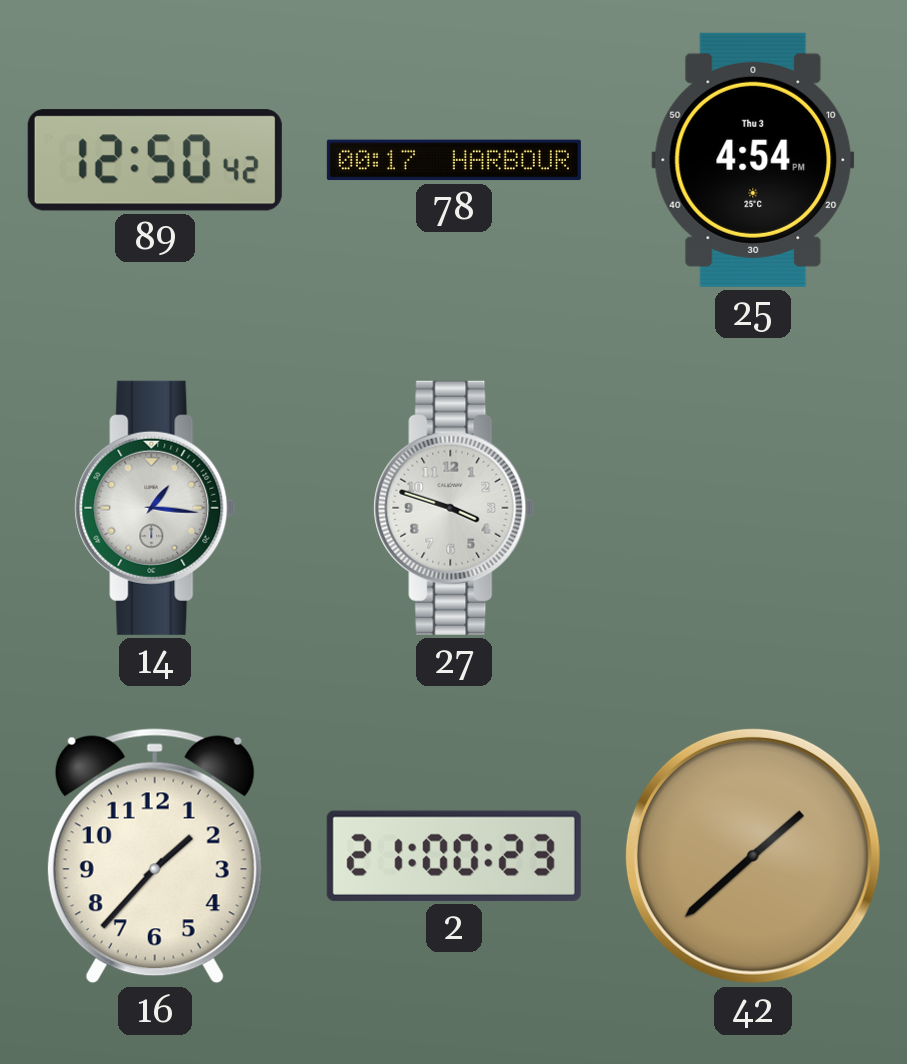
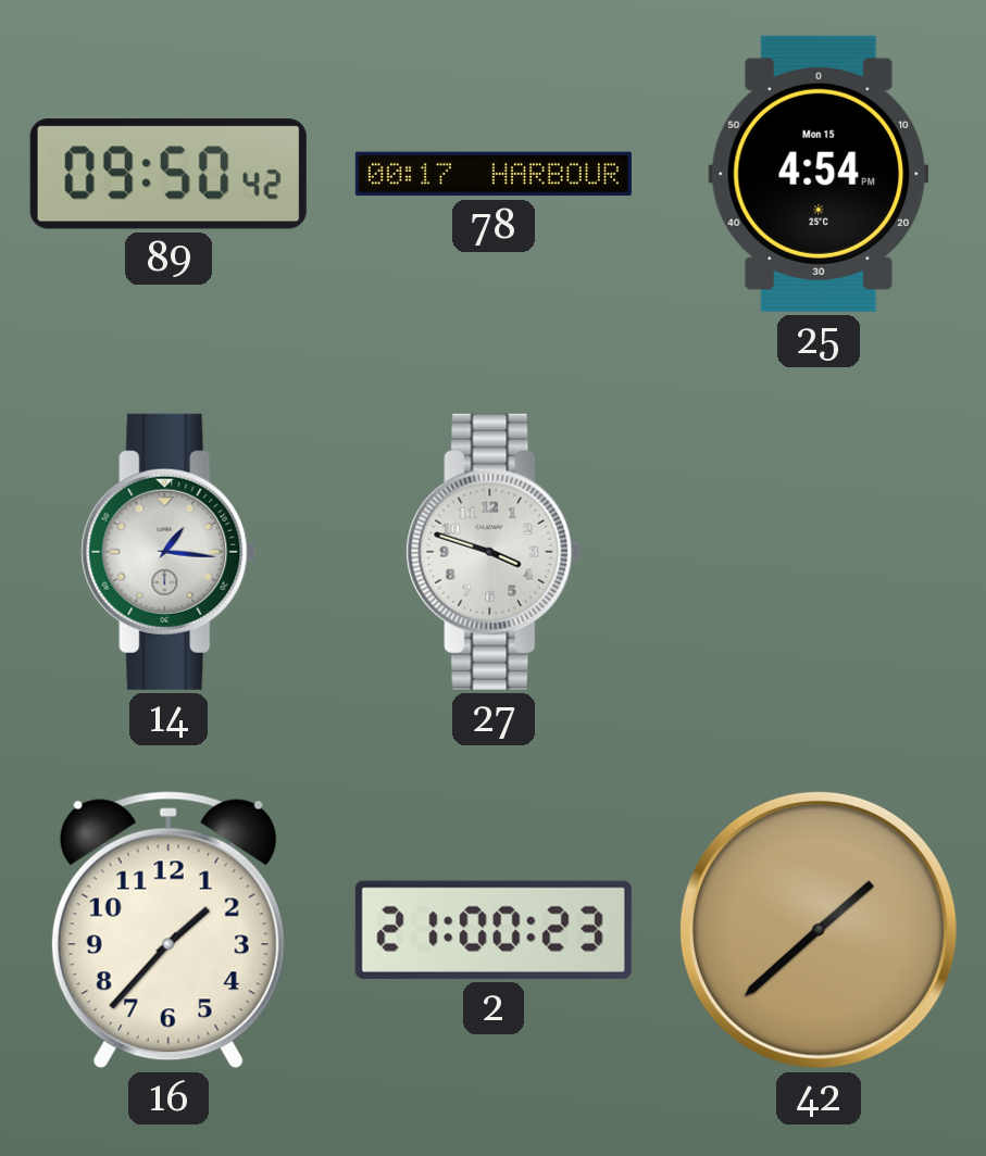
89: 12:50 -> 09:50 (169, 174)
25 date: Thu 3 -> Mon 15 (819, 174)
